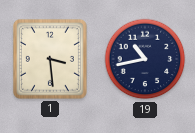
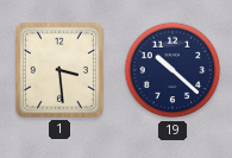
19: 10:43 -> 10:22 (173, 70)
